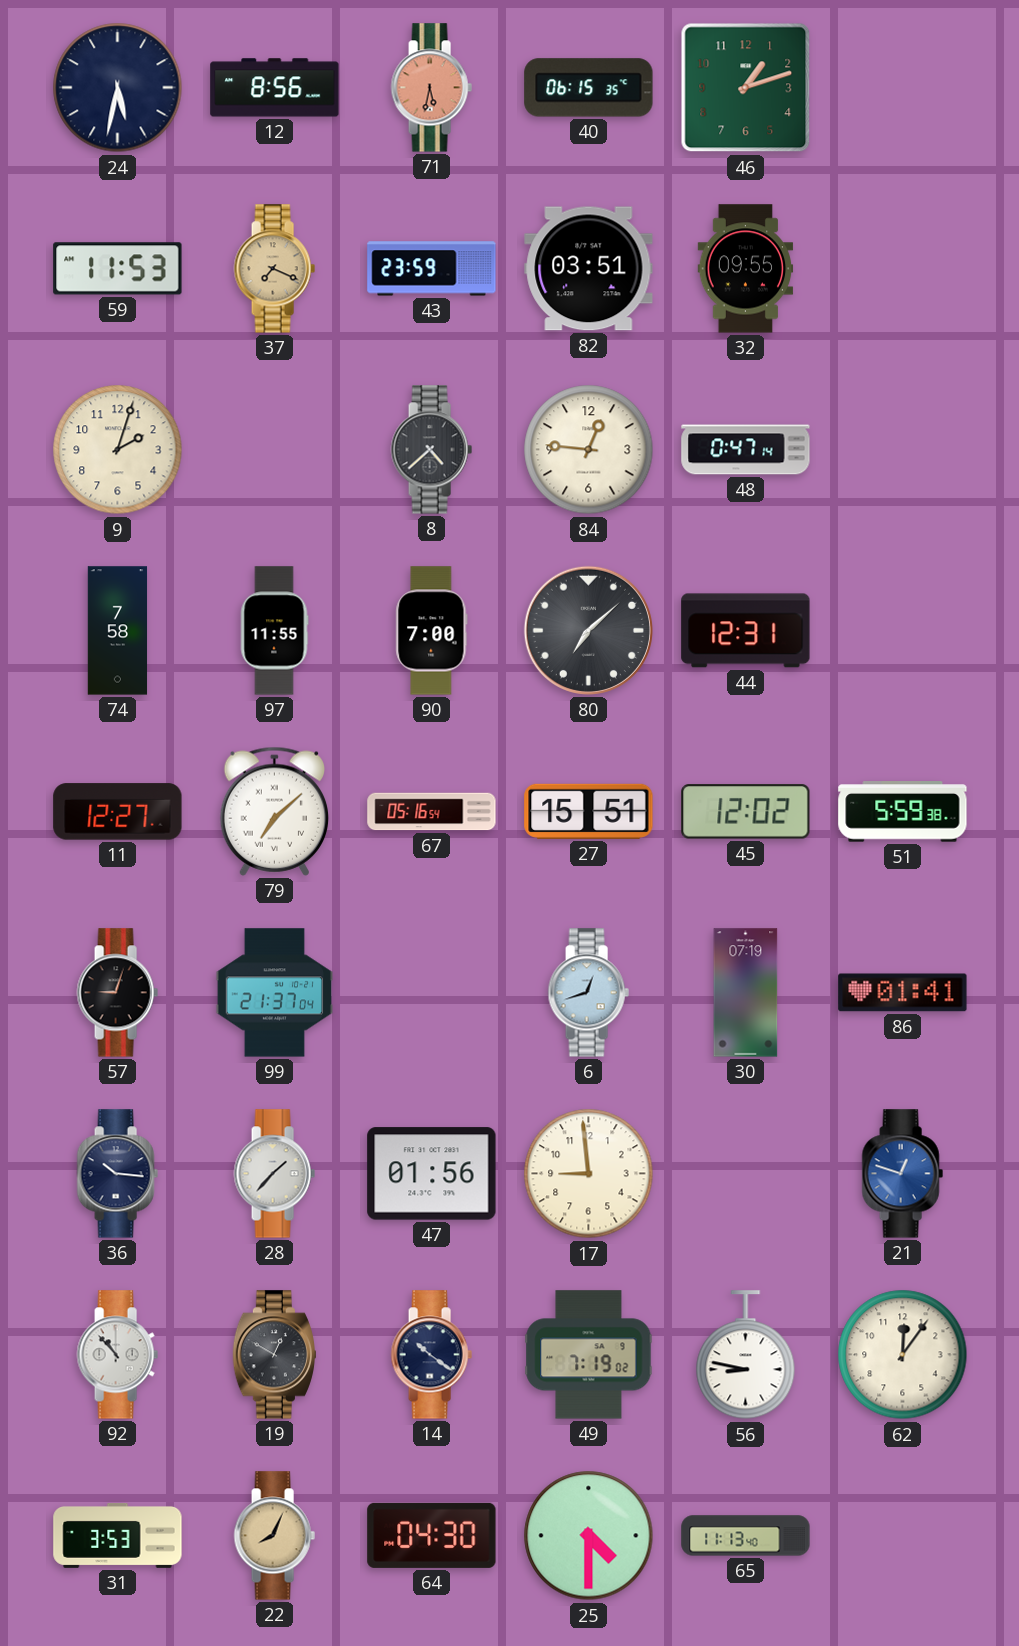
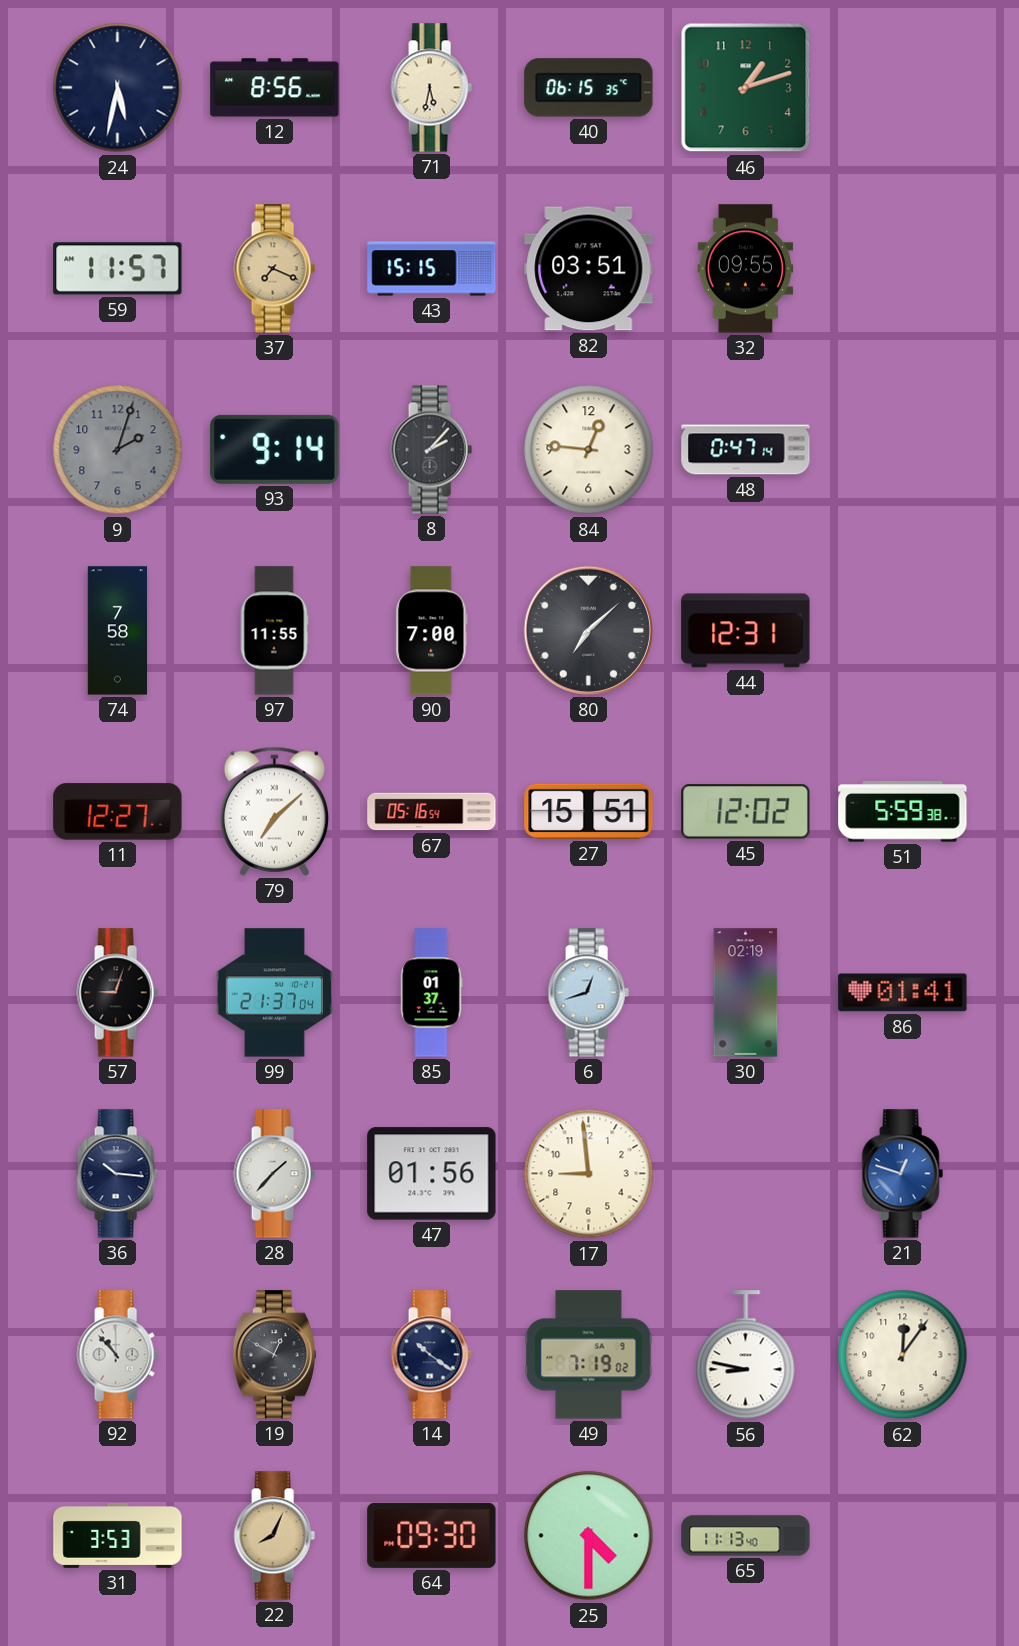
71 dial: salmon -> cream (431, 88)
59: 11:53 -> 11:57 (118, 269)
43: 23:59 -> 15:15 (432, 269)
9 dial: cream -> grey (118, 450)
93: none -> 9:14 (275, 449)
8: 4:38 -> 2:07 (431, 450)
85: none -> 01:37 (432, 993)
30: 07:19 -> 02:19 (746, 993)
64: 04:30 -> 09:30 (432, 1535)
